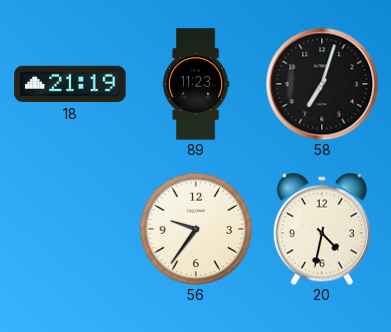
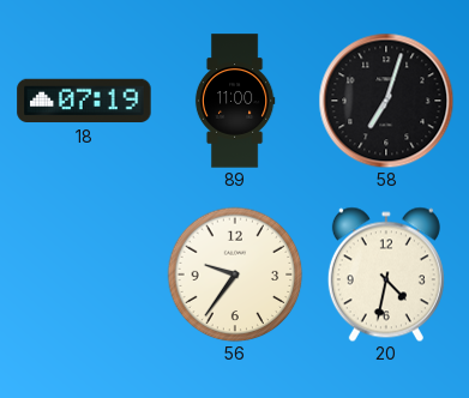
18: 21:19 -> 07:19 (84, 101)
89: 11:23 -> 11:00 (235, 101)
